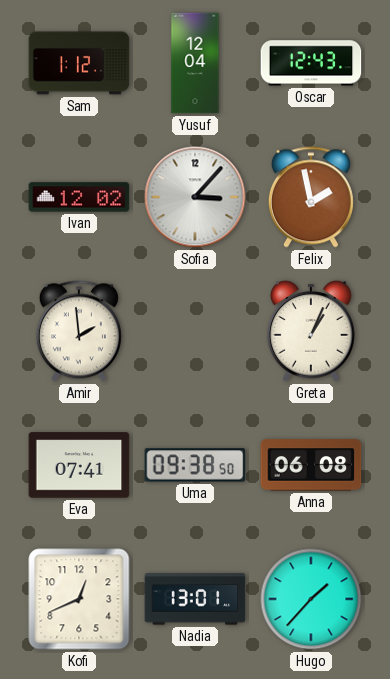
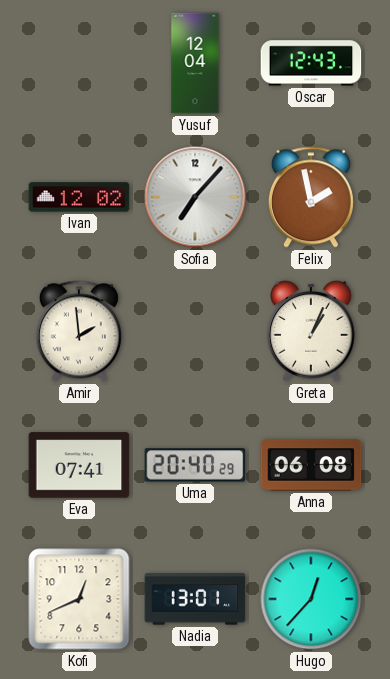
Sam: 1:12 -> none (79, 63)
Sofia: 3:07 -> 7:07 (195, 197)
Uma: 09:38 -> 20:40 (195, 465)
Hugo: 1:37 -> 12:37 (311, 599)
